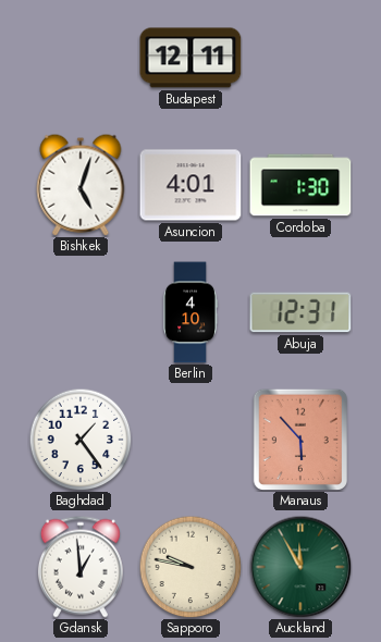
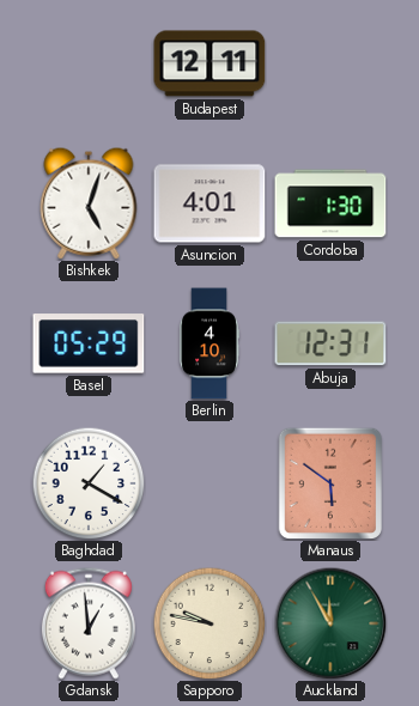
Basel: none -> 05:29 (89, 343)
Baghdad: 1:24 -> 1:20 (89, 483)
Manaus: 5:53 -> 5:51 (329, 482)
